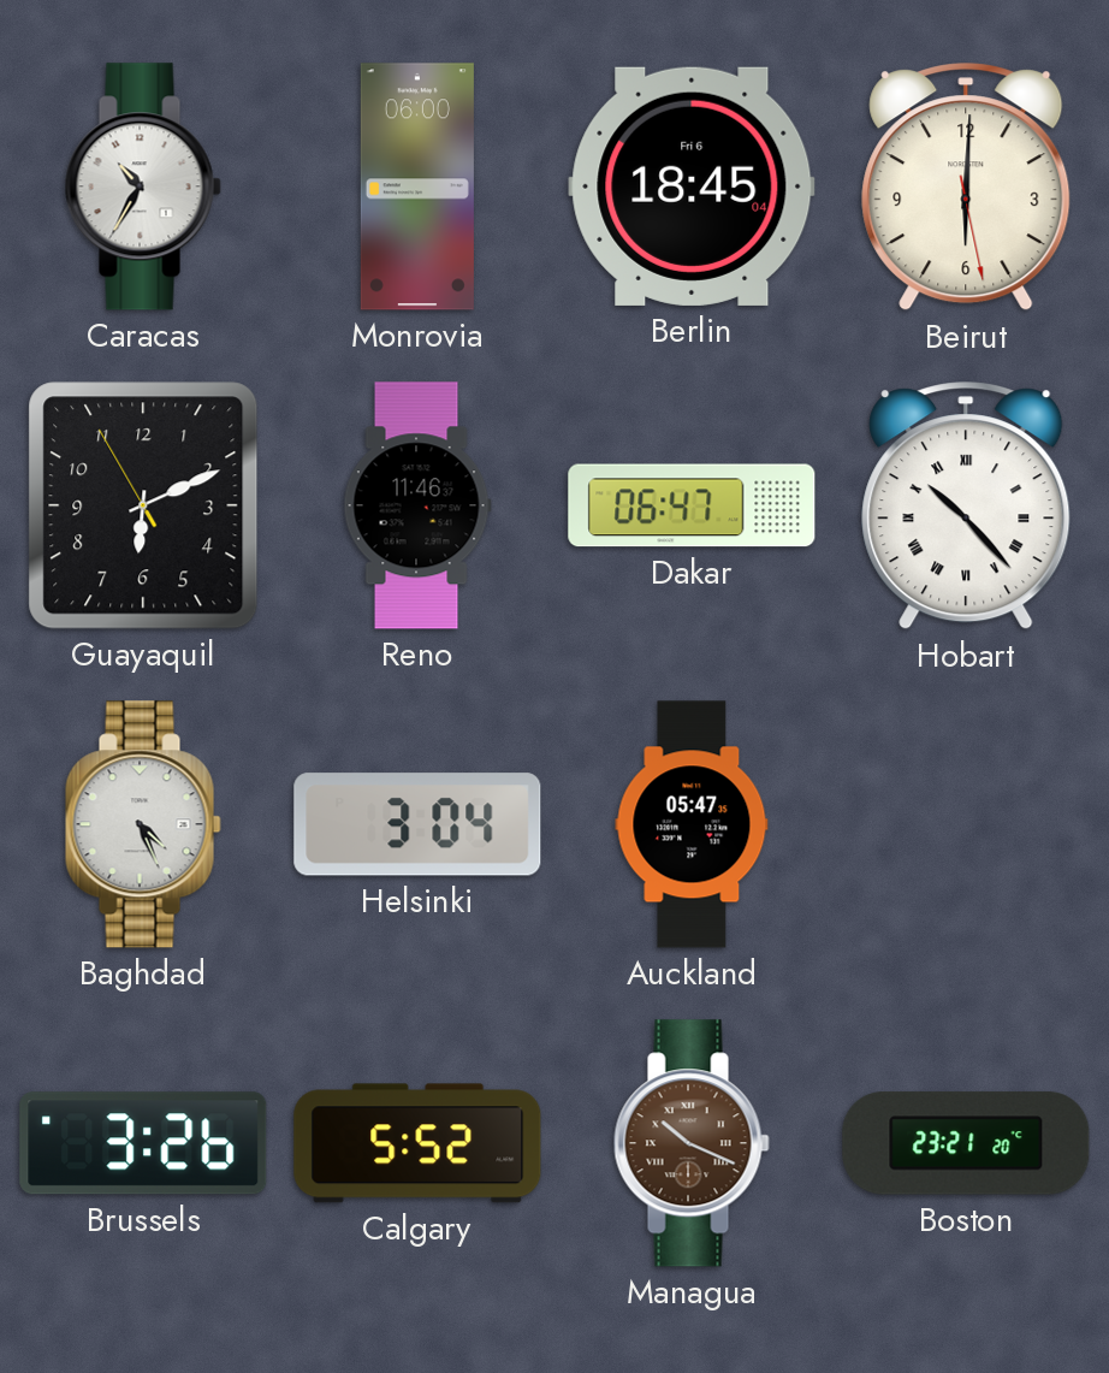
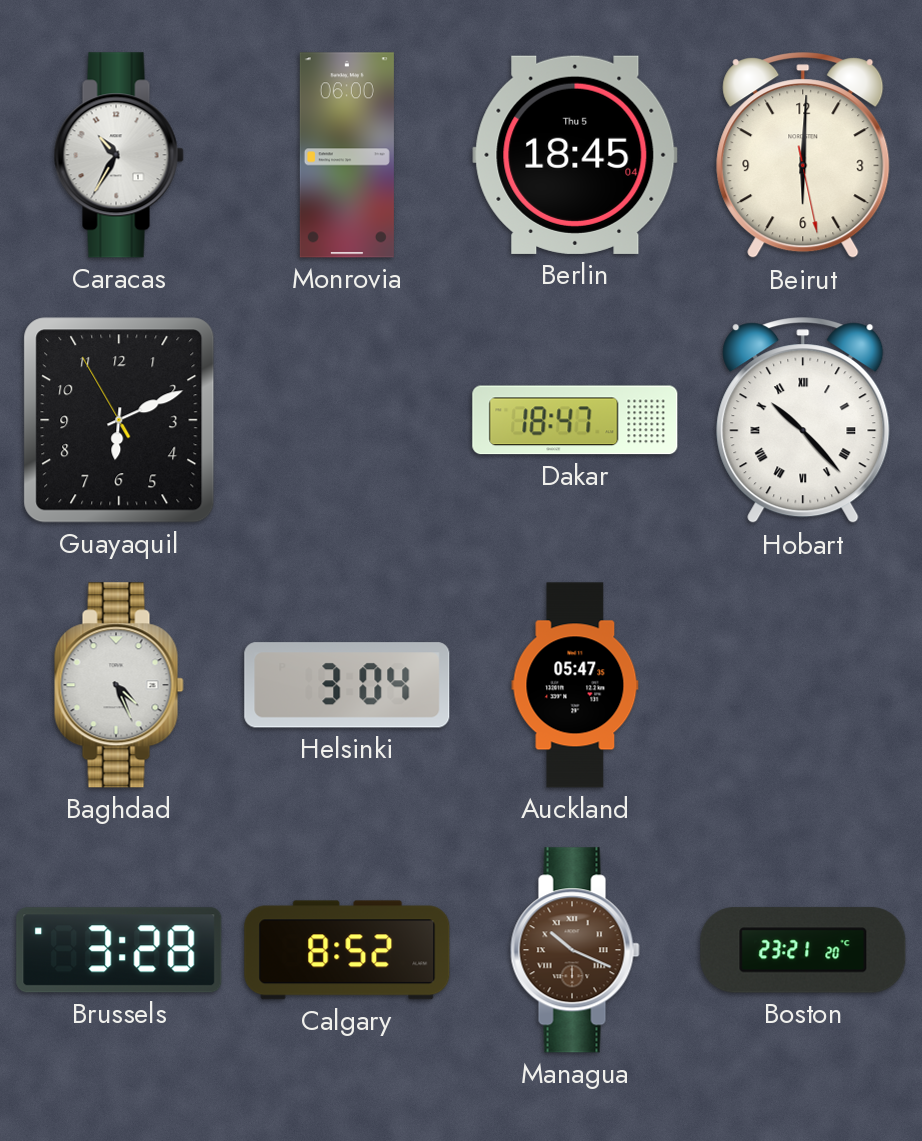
Berlin date: Fri 6 -> Thu 5 (575, 155)
Reno: 11:46 -> none (417, 505)
Dakar: 06:47 -> 18:47 (575, 420)
Brussels: 3:26 -> 3:28 (119, 950)
Calgary: 5:52 -> 8:52 (347, 950)
